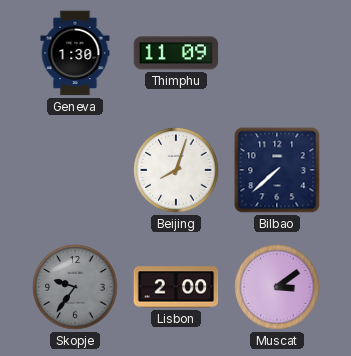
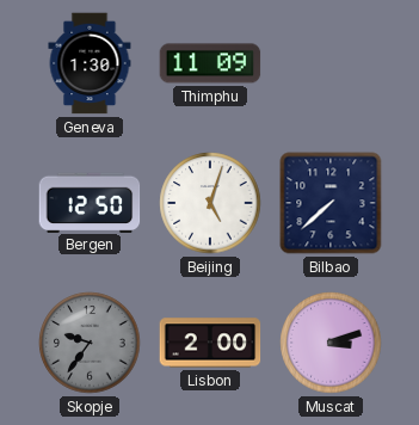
Bergen: none -> 12:50 (90, 202)
Beijing: 8:03 -> 5:03 (210, 203)
Muscat: 3:09 -> 3:12 (331, 343)
